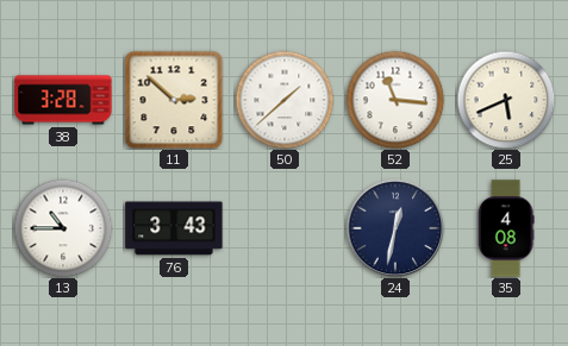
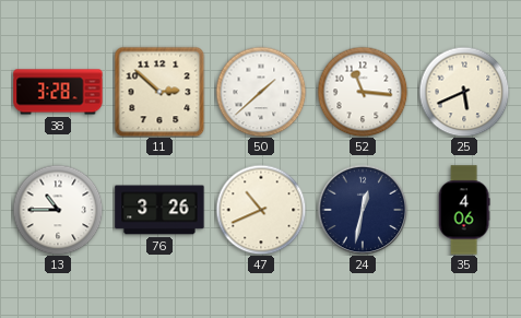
76: 3:43 -> 3:26 (159, 210)
47: none -> 10:41 (261, 210)
35: 4:08 -> 4:06 (464, 210)
